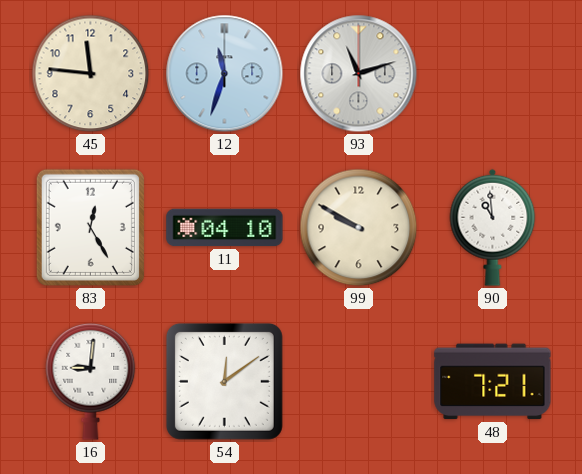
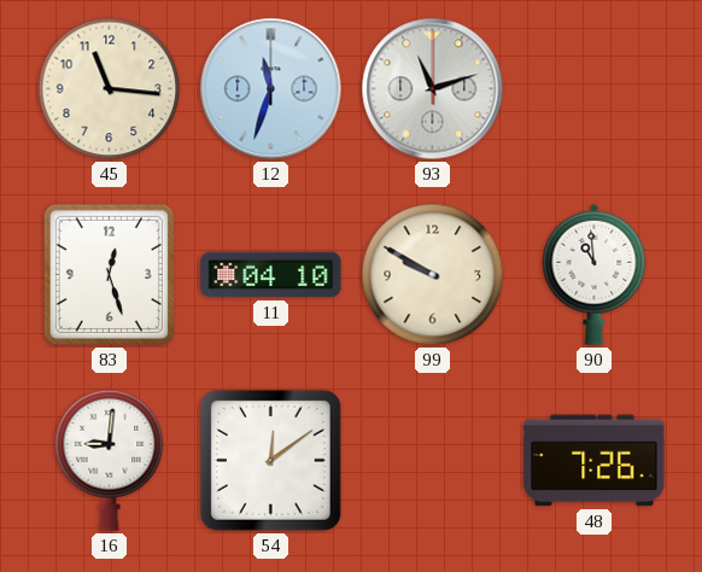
45: 11:46 -> 11:16 (110, 89)
83: 12:25 -> 12:27 (109, 274)
48: 7:21 -> 7:26 (595, 461)
